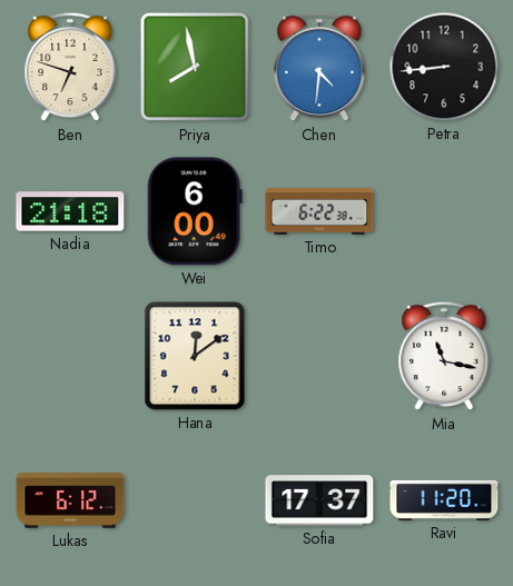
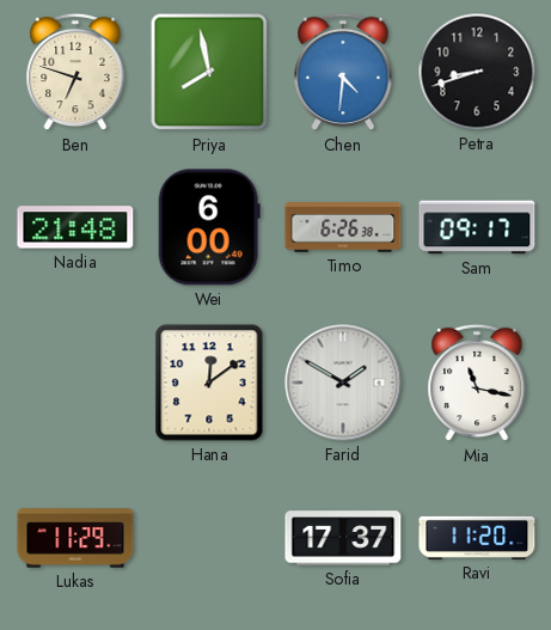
Petra: 8:44 -> 8:42 (477, 72)
Nadia: 21:18 -> 21:48 (75, 227)
Timo: 6:22 -> 6:26 (343, 227)
Sam: none -> 09:17 (477, 227)
Farid: none -> 1:50 (343, 383)
Lukas: 6:12 -> 11:29 (75, 538)
